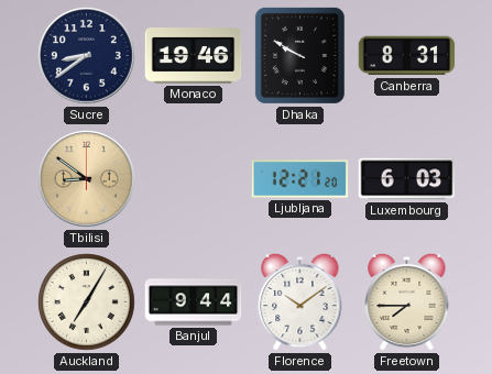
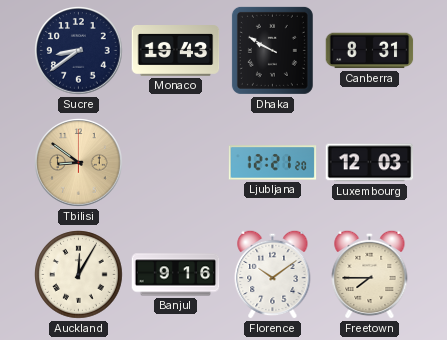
Monaco: 19:46 -> 19:43 (176, 51)
Luxembourg: 6:03 -> 12:03 (370, 163)
Auckland: 7:05 -> 12:05 (79, 275)
Banjul: 9:44 -> 9:16 (176, 275)
